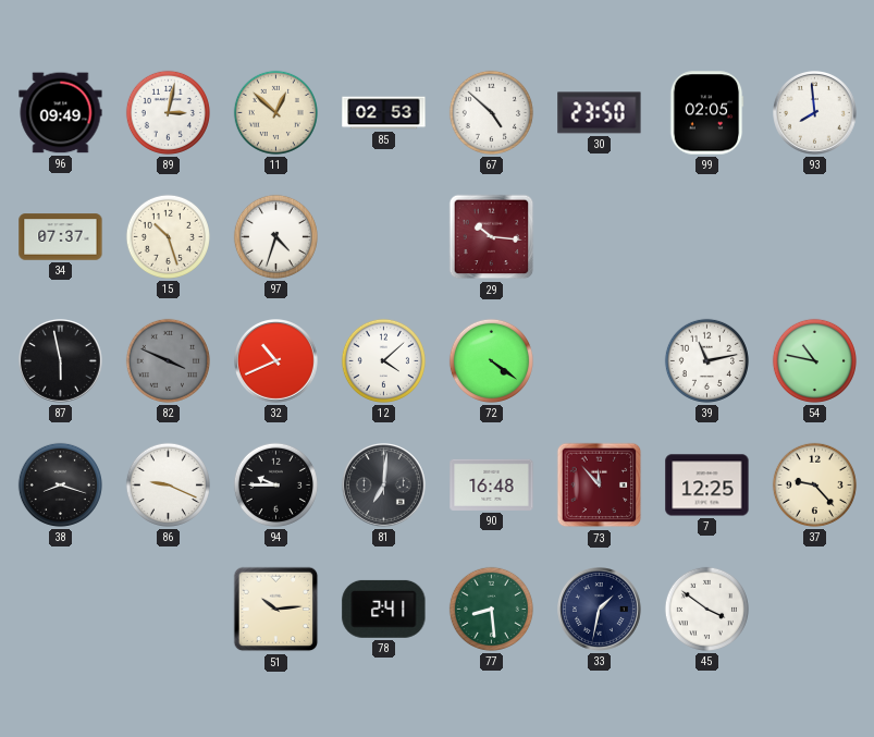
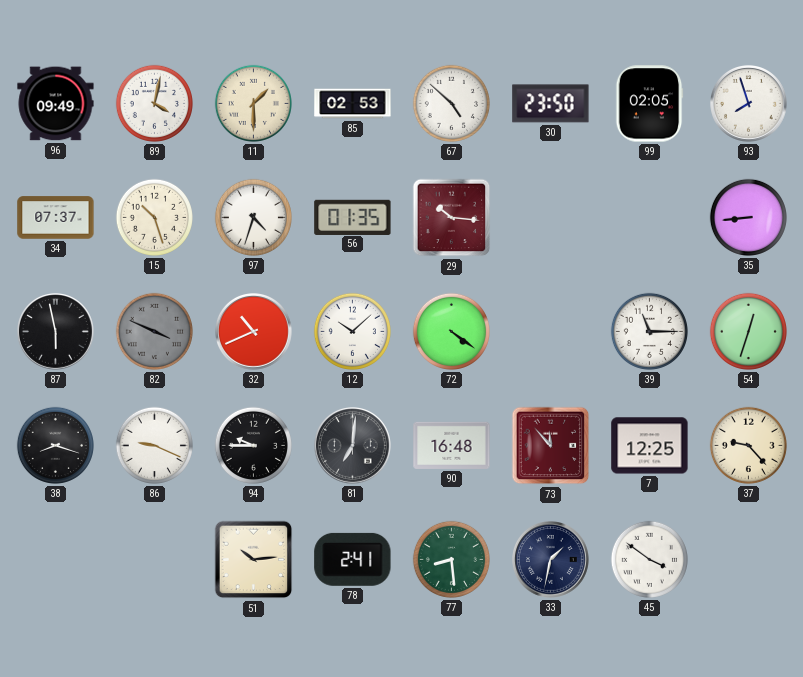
89: 3:02 -> 4:02 (154, 103)
11: 12:52 -> 1:30 (253, 103)
93: 7:59 -> 7:57 (749, 104)
56: none -> 01:35 (353, 217)
35: none -> 8:44 (748, 217)
12: 4:08 -> 10:08 (352, 331)
39: 11:13 -> 11:15 (649, 331)
54: 10:47 -> 12:33 (748, 331)
